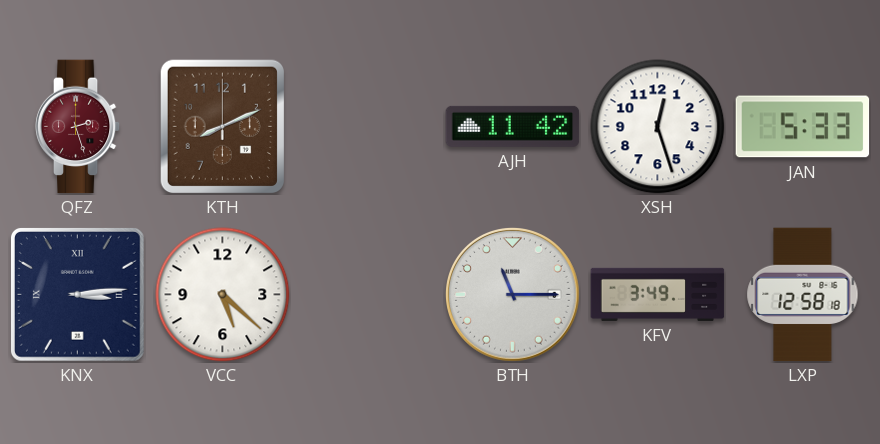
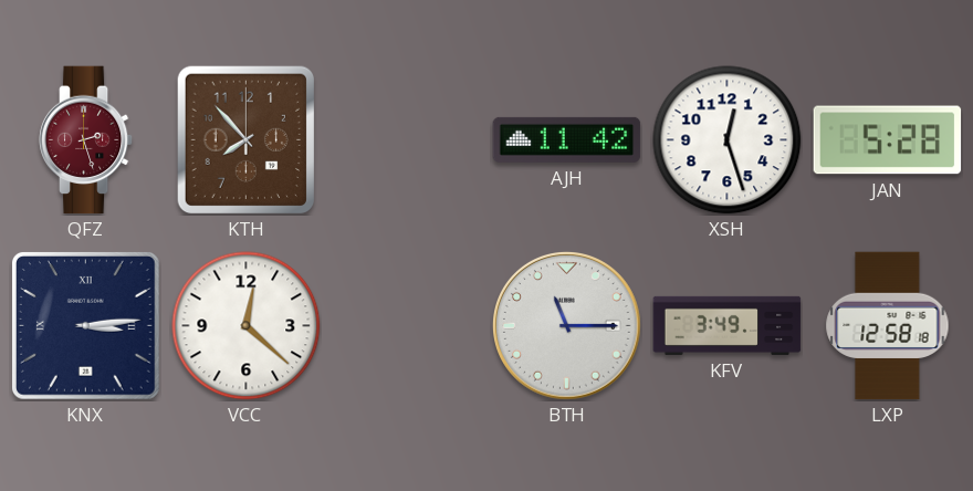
KTH: 8:11 -> 7:53 (245, 139)
JAN: 5:33 -> 5:28 (888, 140)
VCC: 5:22 -> 12:22 (247, 326)
